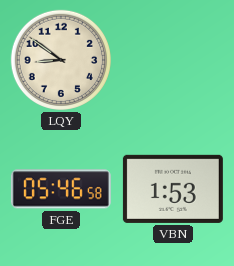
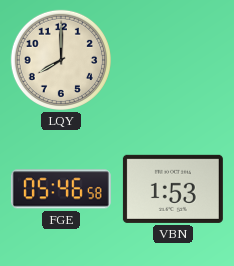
LQY: 8:51 -> 8:00 (61, 60)
